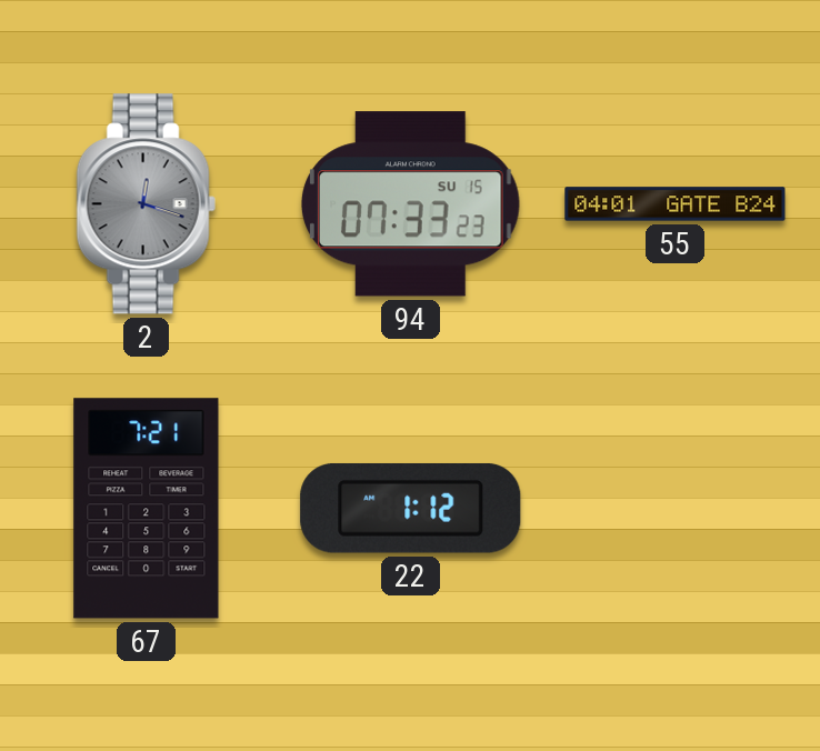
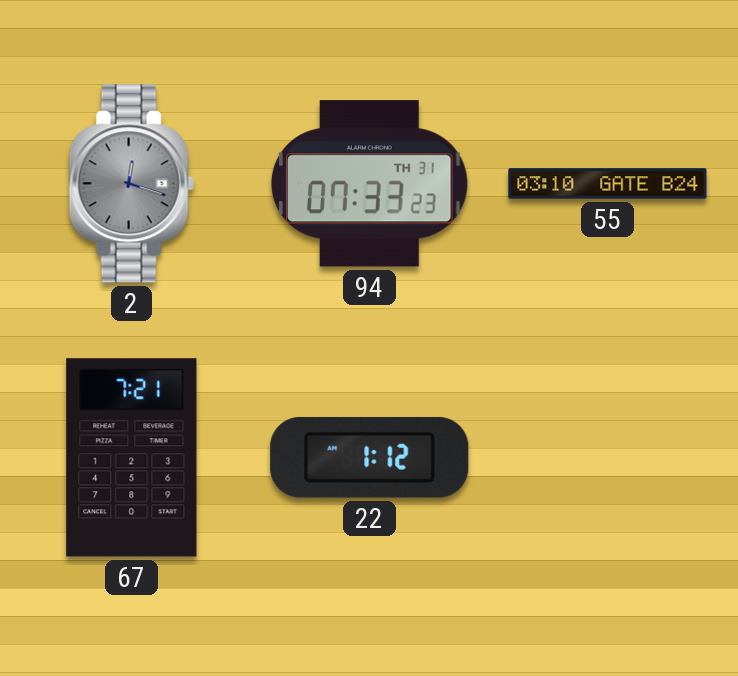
94 date: SU 15 -> TH 31 (370, 184)
55: 04:01 -> 03:10 (608, 184)
